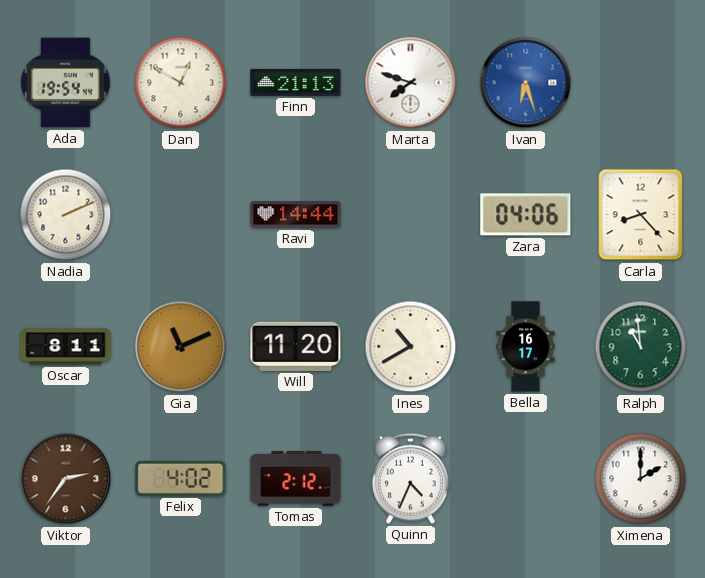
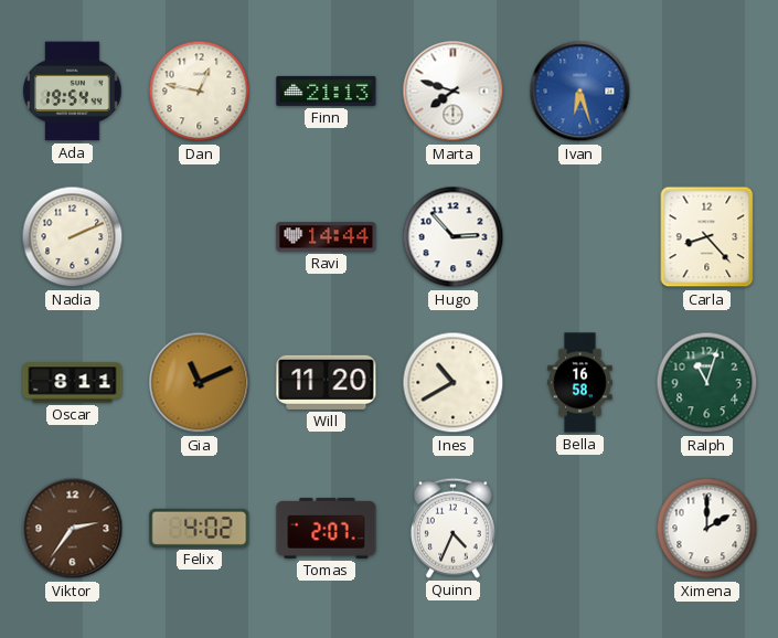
Dan: 12:50 -> 12:47 (200, 92)
Hugo: none -> 2:53 (454, 237)
Zara: 04:06 -> none (526, 215)
Bella: 16:17 -> 16:58 (580, 383)
Ralph: 10:59 -> 11:03 (707, 383)
Tomas: 2:12 -> 2:07 (327, 529)
